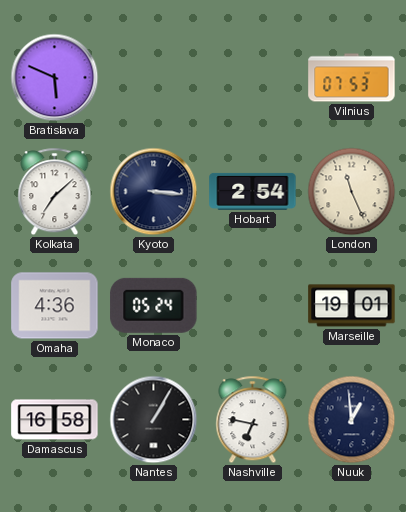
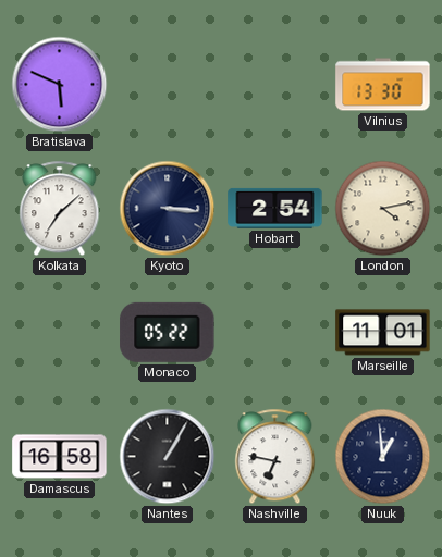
Vilnius: 07:53 -> 13:30 (383, 85)
London: 11:26 -> 4:13 (383, 209)
Omaha: 4:36 -> none (55, 306)
Monaco: 05:24 -> 05:22 (168, 332)
Marseille: 19:01 -> 11:01 (383, 333)
